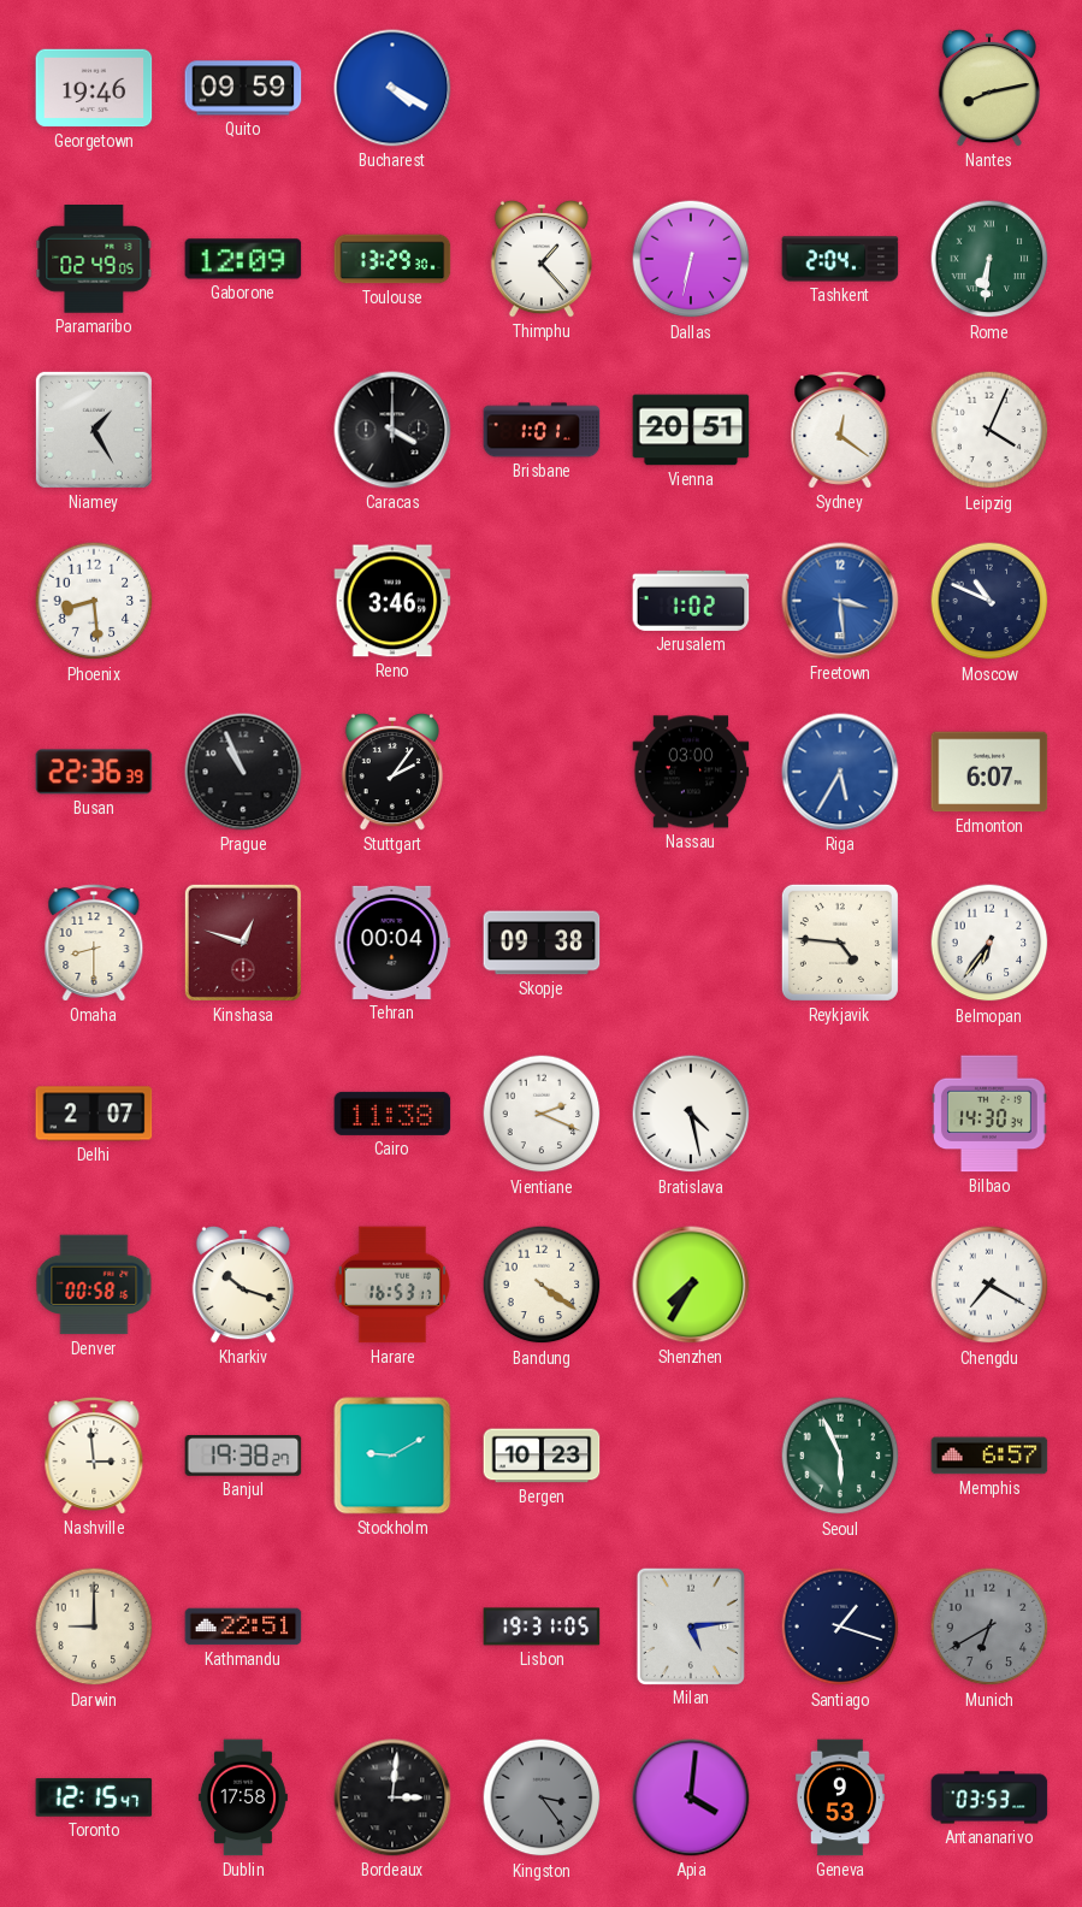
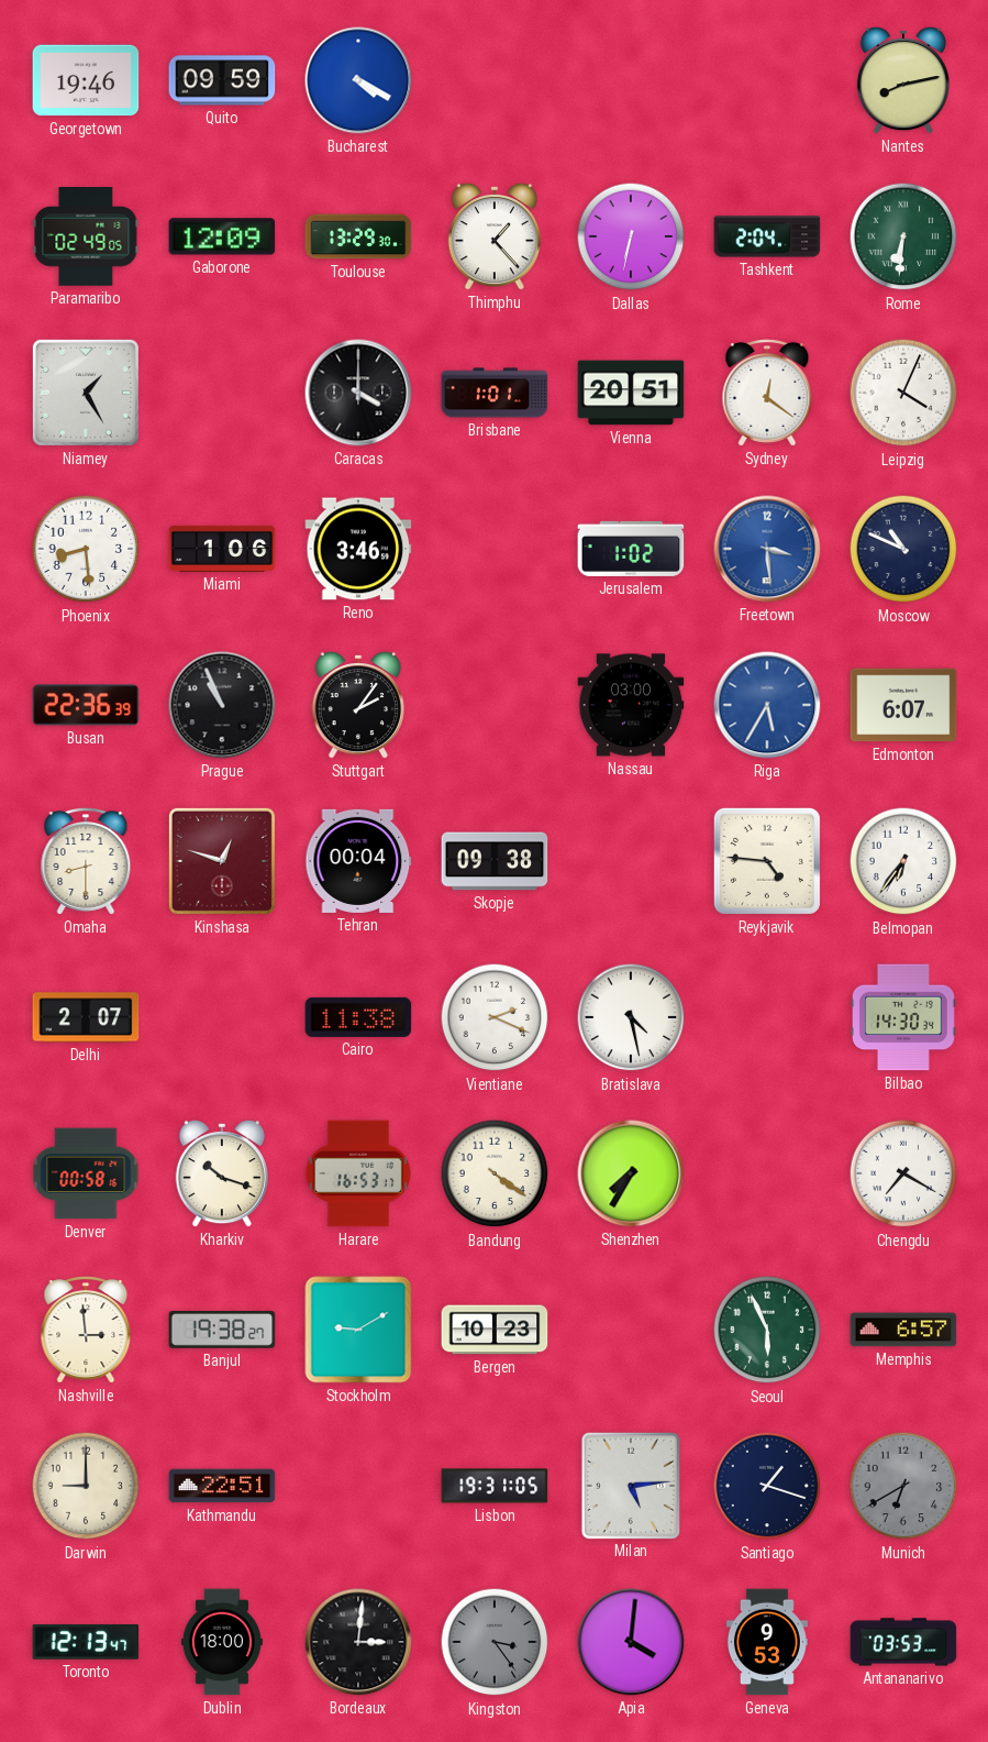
Miami: none -> 1:06 (222, 549)
Toronto: 12:15 -> 12:13 (86, 1642)
Dublin: 17:58 -> 18:00 (222, 1642)
